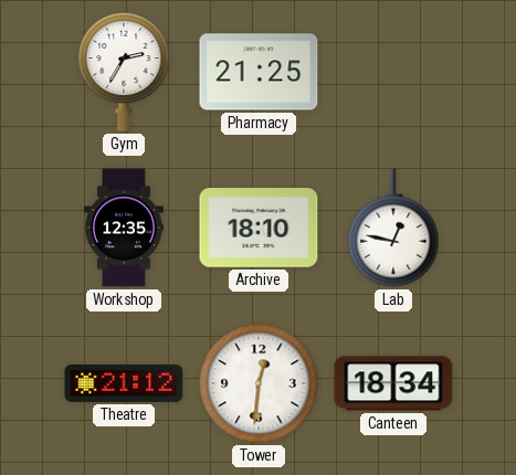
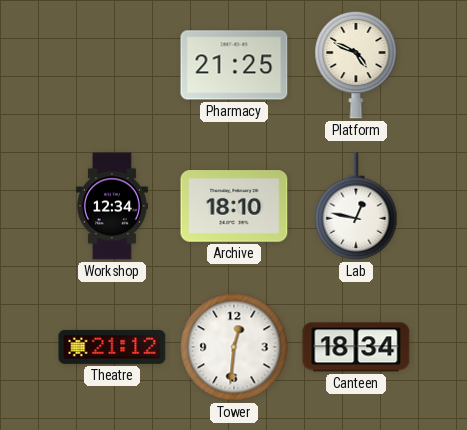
Gym: 2:35 -> none (124, 72)
Platform: none -> 4:49 (356, 65)
Workshop: 12:35 -> 12:34 (112, 206)
